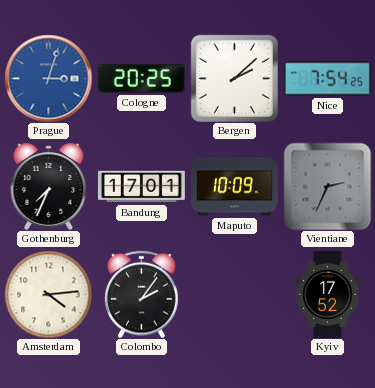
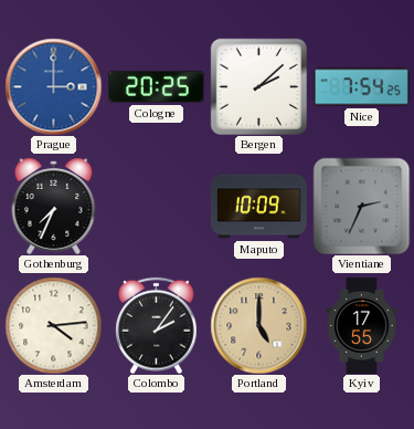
Prague: 3:03 -> 3:00 (53, 86)
Bandung: 17:01 -> none (141, 187)
Portland: none -> 5:00 (258, 325)
Kyiv: 17:52 -> 17:55 (362, 325)
